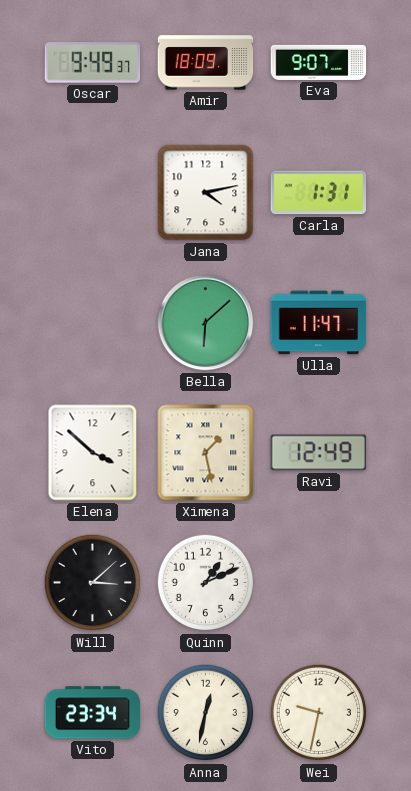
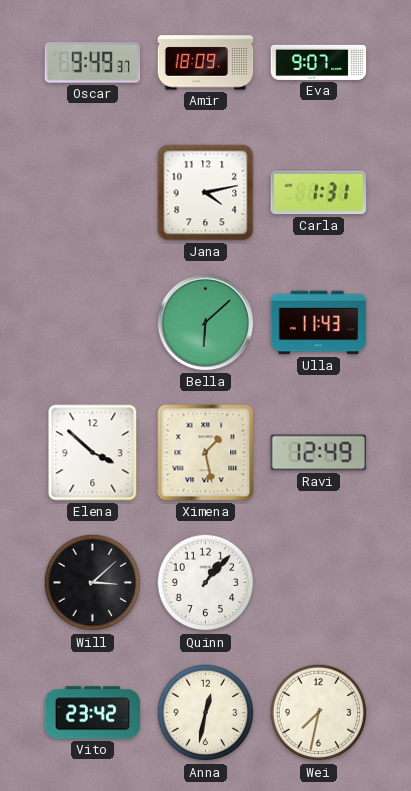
Ulla: 11:47 -> 11:43 (319, 323)
Quinn: 1:11 -> 1:07 (206, 583)
Vito: 23:34 -> 23:42 (93, 713)
Wei: 9:32 -> 7:32 (319, 713)
